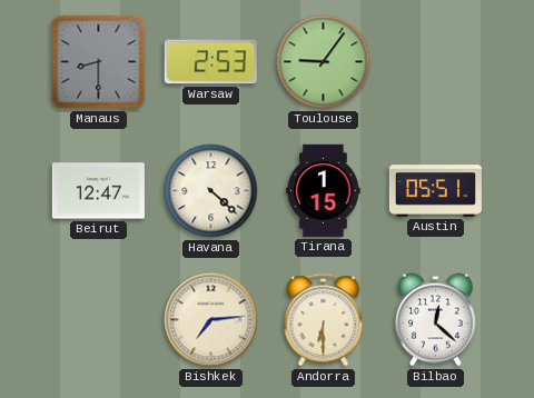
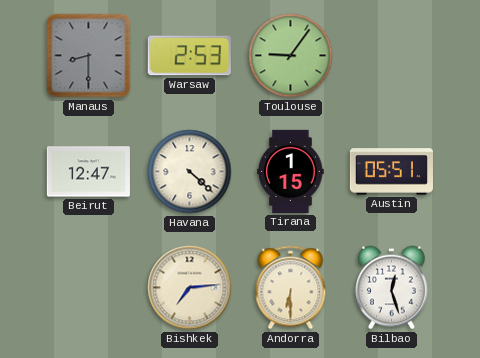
Bilbao: 12:22 -> 12:27 (391, 288)
